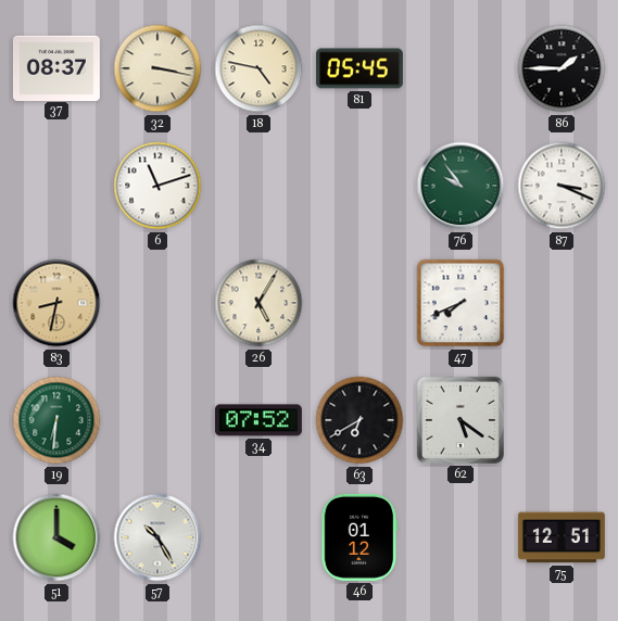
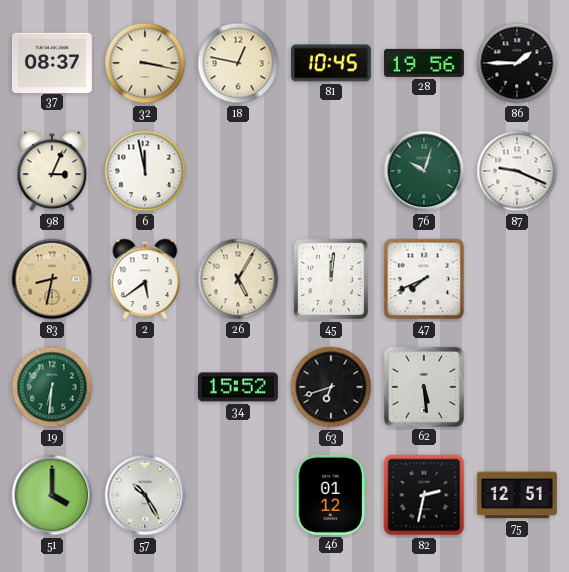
18: 4:47 -> 12:47 (238, 63)
81: 05:45 -> 10:45 (331, 63)
28: none -> 19:56 (424, 63)
98: none -> 3:04 (52, 171)
6: 11:12 -> 11:58 (145, 171)
76: 9:54 -> 10:03 (424, 171)
87: 3:19 -> 9:19 (517, 171)
2: none -> 5:39 (145, 279)
45: none -> 12:01 (331, 279)
34: 07:52 -> 15:52 (238, 387)
63: 6:40 -> 6:42 (331, 387)
62: 5:21 -> 5:29 (424, 387)
82: none -> 2:32 (424, 495)
